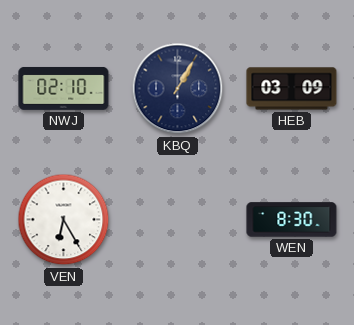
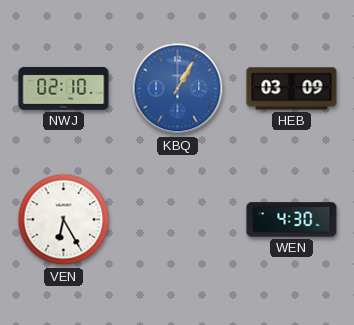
KBQ dial: navy -> blue (178, 89)
WEN: 8:30 -> 4:30 (292, 220)
